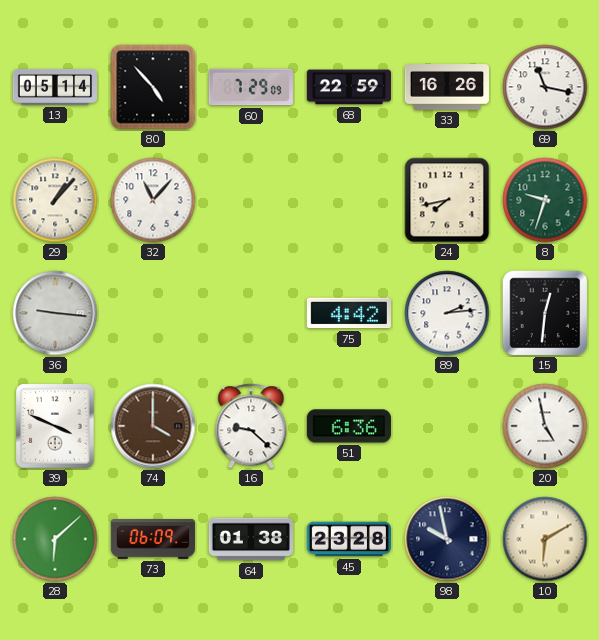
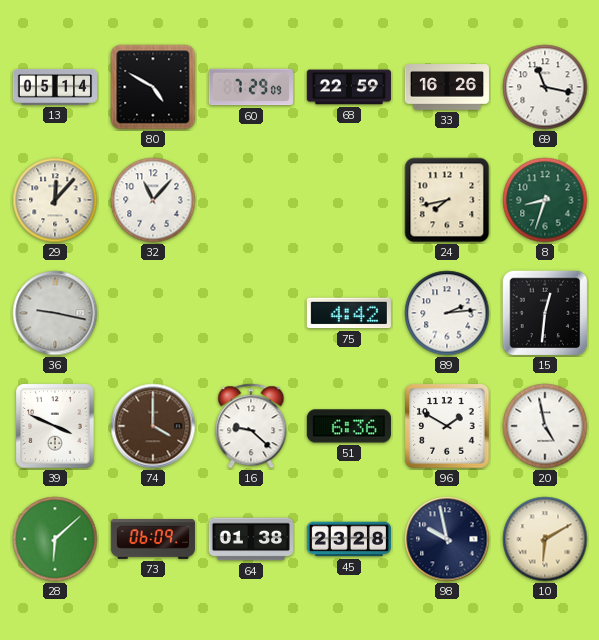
80: 4:53 -> 4:50 (153, 87)
29: 1:07 -> 12:07 (55, 200)
8: 9:33 -> 8:33 (545, 200)
36: 9:16 -> 9:17 (55, 313)
96: none -> 1:50 (447, 426)
